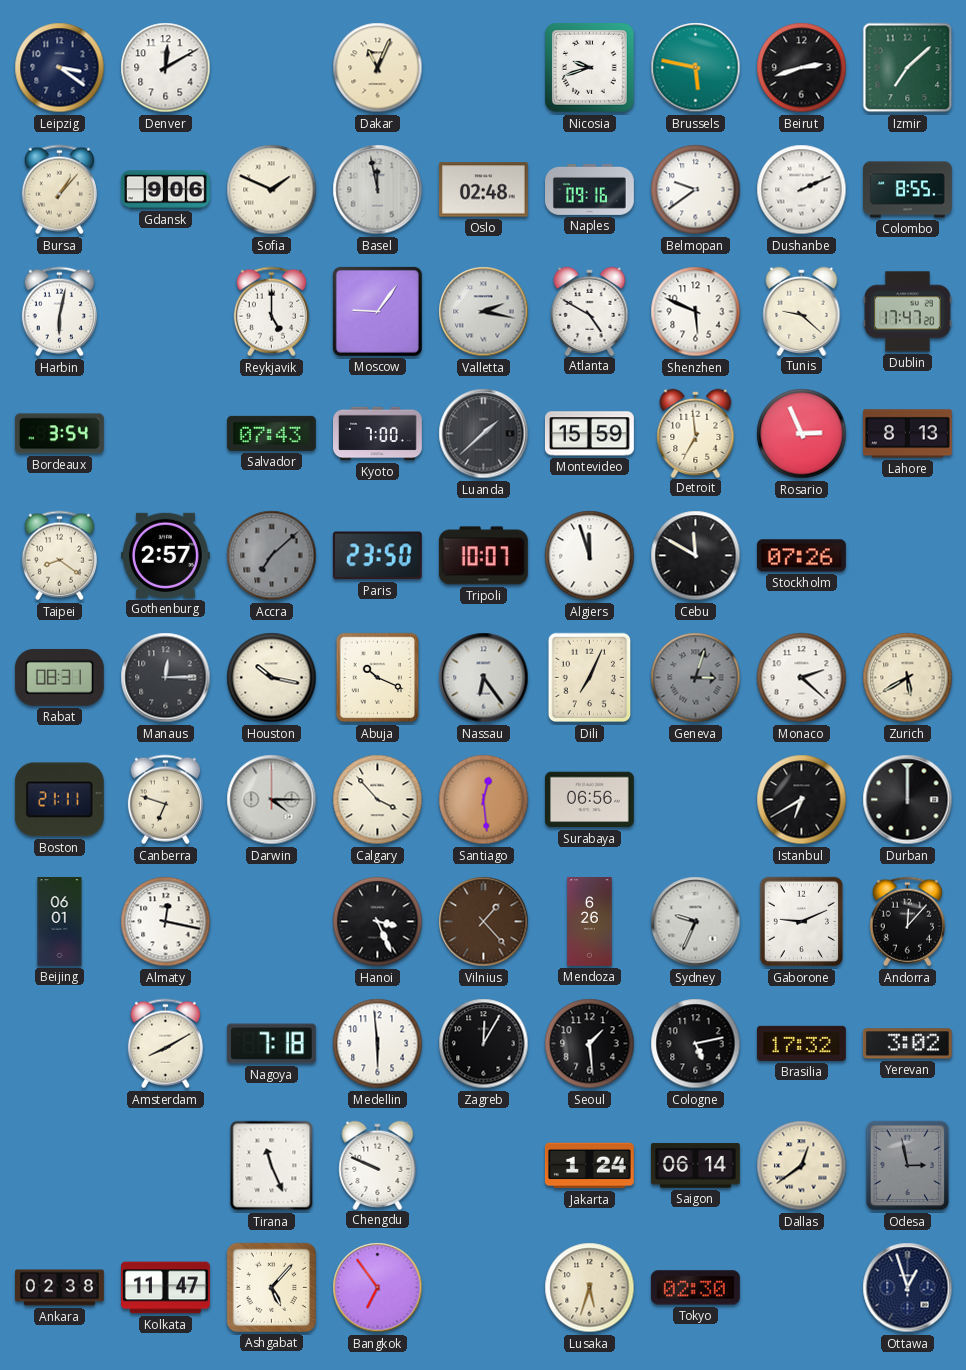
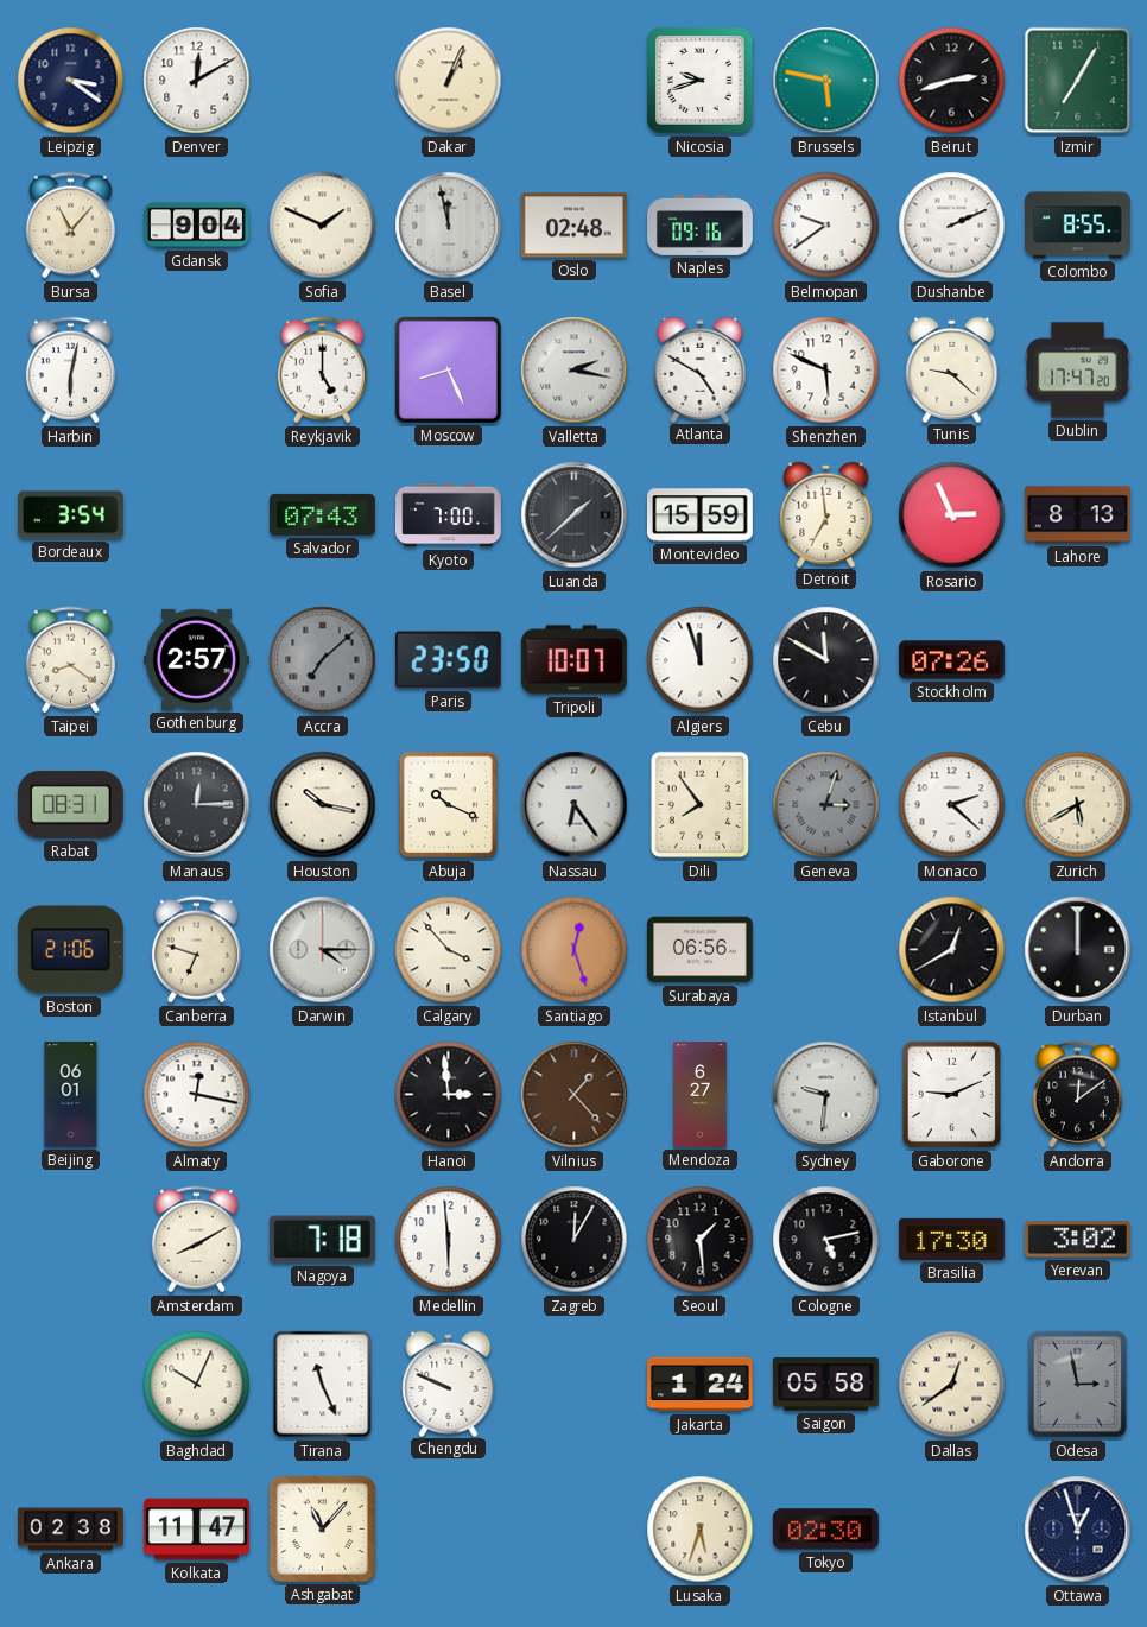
Dakar: 11:04 -> 1:04 (449, 81)
Izmir: 7:08 -> 7:05 (1078, 81)
Bursa: 1:07 -> 11:07 (70, 226)
Gdansk: 9:06 -> 9:04 (197, 226)
Moscow: 9:06 -> 8:26 (448, 369)
Dili: 7:04 -> 7:54 (701, 805)
Boston: 21:11 -> 21:06 (70, 950)
Santiago: 12:29 -> 12:27 (575, 950)
Istanbul: 6:40 -> 12:40 (952, 950)
Hanoi: 3:26 -> 2:59 (449, 1095)
Mendoza: 6:26 -> 6:27 (701, 1095)
Sydney: 9:34 -> 9:31 (826, 1095)
Andorra: 12:07 -> 12:09 (1077, 1095)
Brasilia: 17:32 -> 17:30 (951, 1239)
Baghdad: none -> 10:04 (197, 1385)
Saigon: 06:14 -> 05:58 (825, 1385)
Ashgabat: 5:07 -> 11:07 (322, 1528)
Bangkok: 6:54 -> none (378, 1288)
